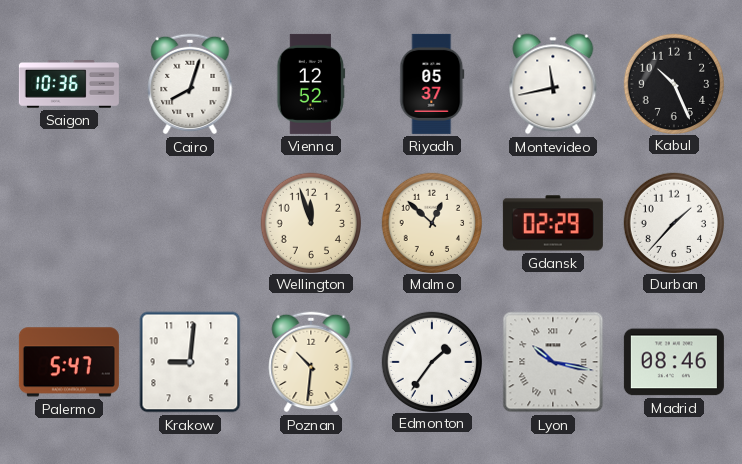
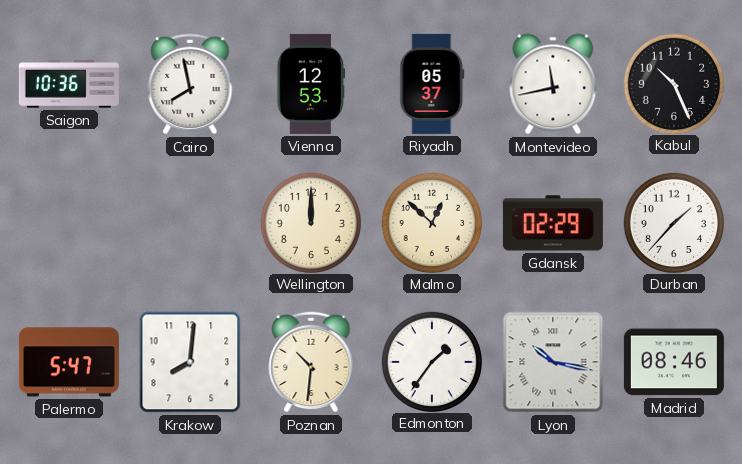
Cairo: 8:03 -> 7:58 (190, 84)
Vienna: 12:52 -> 12:53 (311, 84)
Wellington: 11:57 -> 12:00 (310, 222)
Krakow: 9:01 -> 8:01 (190, 362)
